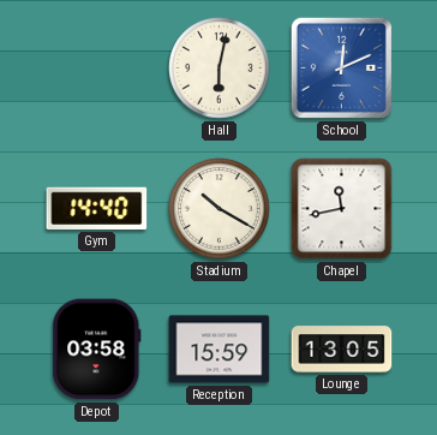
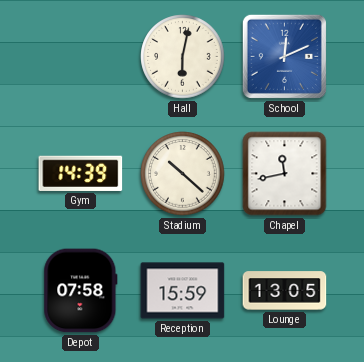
Gym: 14:40 -> 14:39 (81, 173)
Stadium: 10:20 -> 10:22 (183, 174)
Depot: 03:58 -> 07:58 (81, 291)
